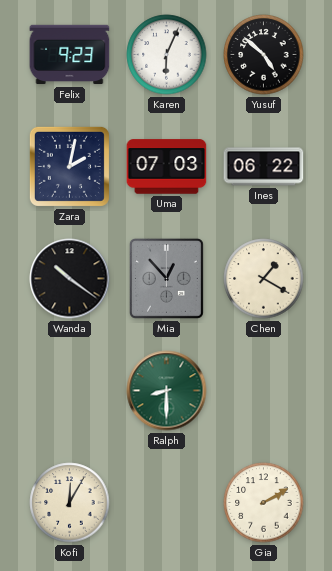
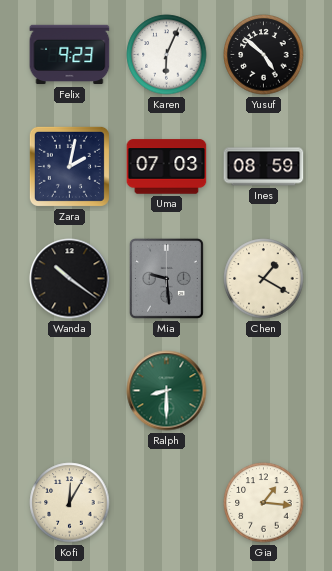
Ines: 06:22 -> 08:59 (264, 167)
Mia: 12:53 -> 9:29 (166, 278)
Gia: 2:10 -> 1:16 (264, 503)
